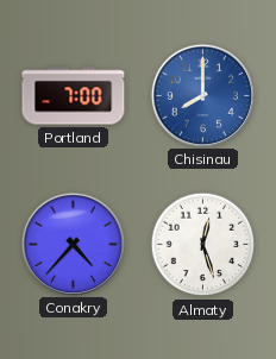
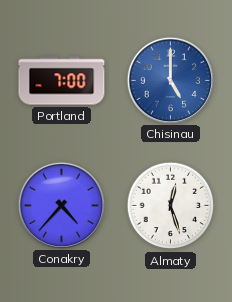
Chisinau: 8:00 -> 5:00 (170, 80)
